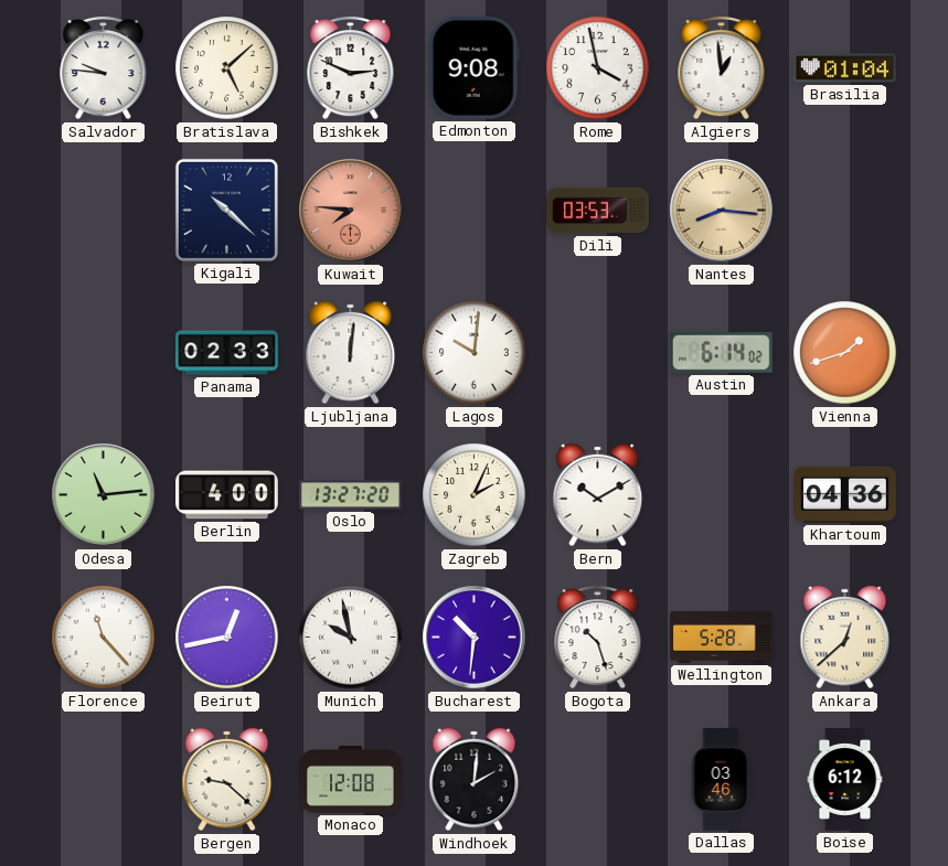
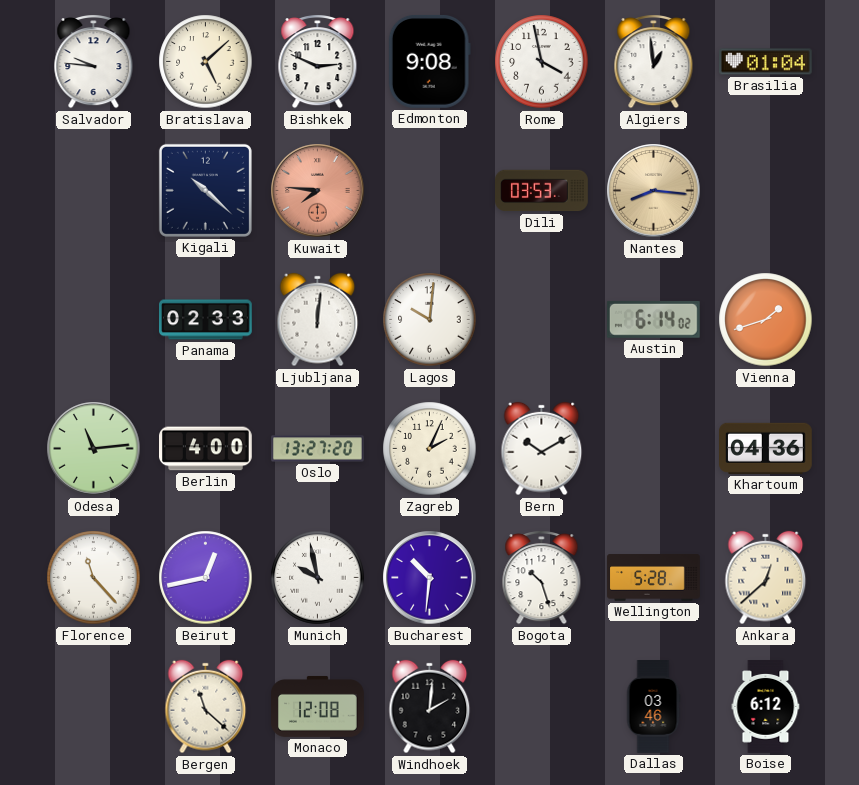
Bergen: 9:22 -> 11:22 (206, 707)
